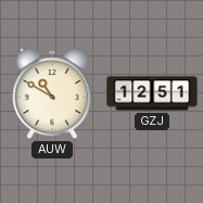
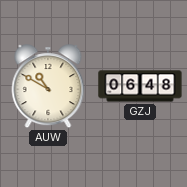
GZJ: 12:51 -> 06:48 (140, 86)
